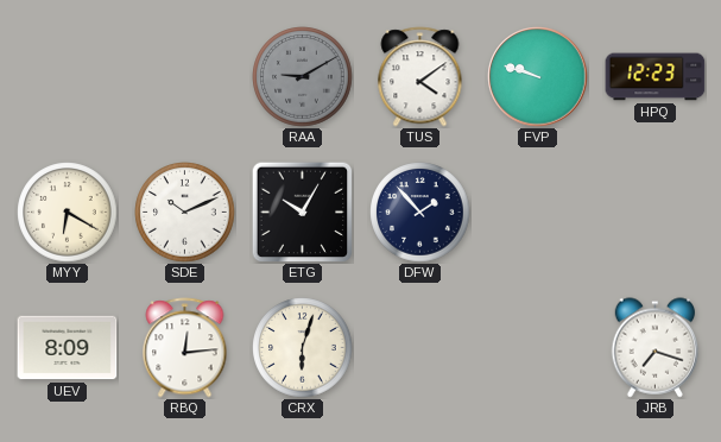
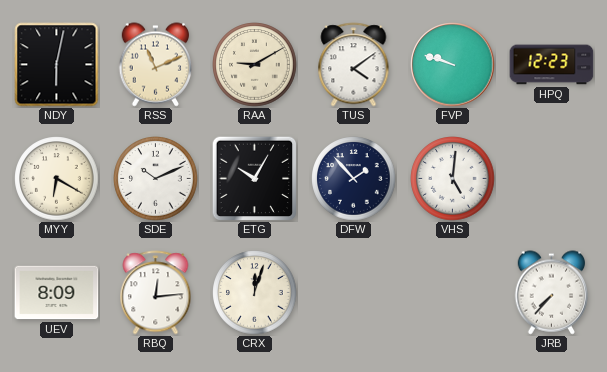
NDY: none -> 6:02 (57, 65)
RSS: none -> 11:11 (156, 65)
RAA dial: grey -> cream (255, 65)
VHS: none -> 5:01 (453, 179)
CRX: 6:03 -> 12:03 (255, 293)
JRB: 7:18 -> 7:37 (552, 293)
